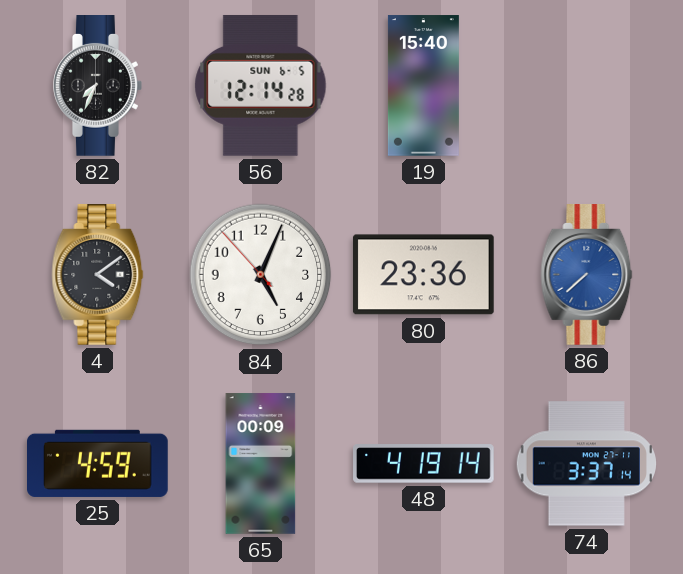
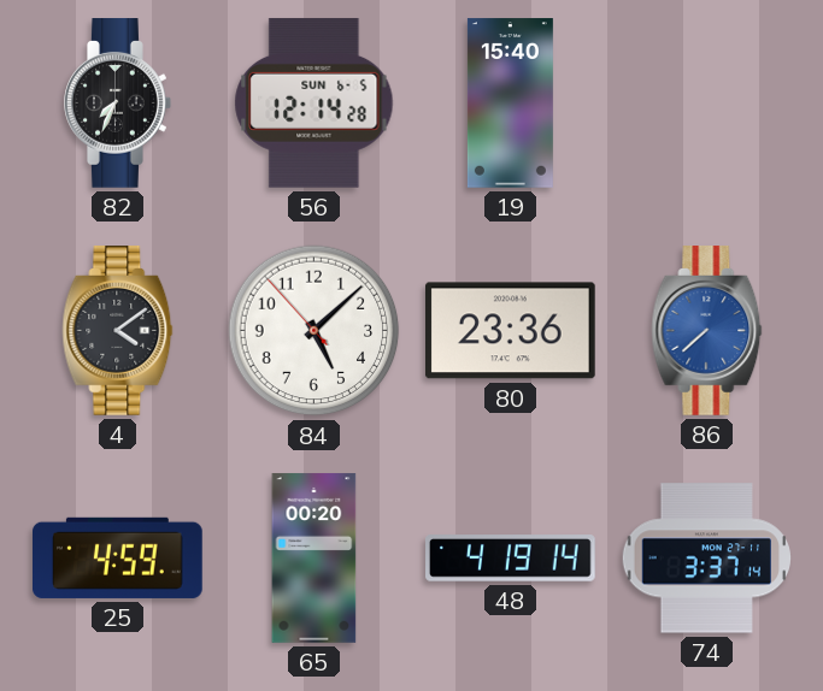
84: 5:03 -> 5:07 (314, 331)
65: 00:09 -> 00:20 (314, 559)
